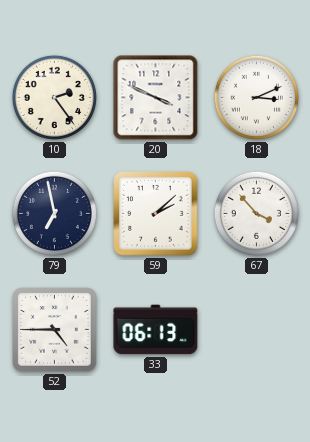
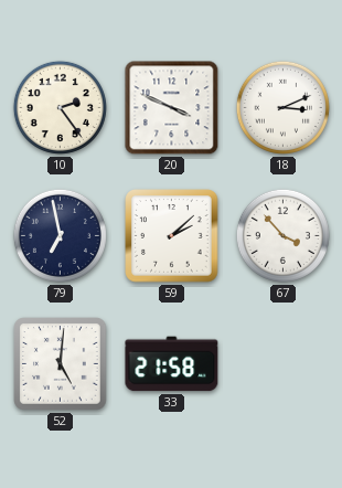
52: 4:45 -> 5:01 (61, 364)
33: 06:13 -> 21:58 (172, 364)
